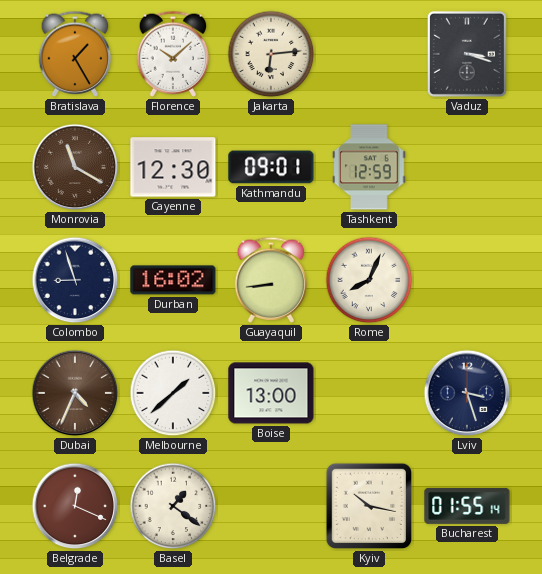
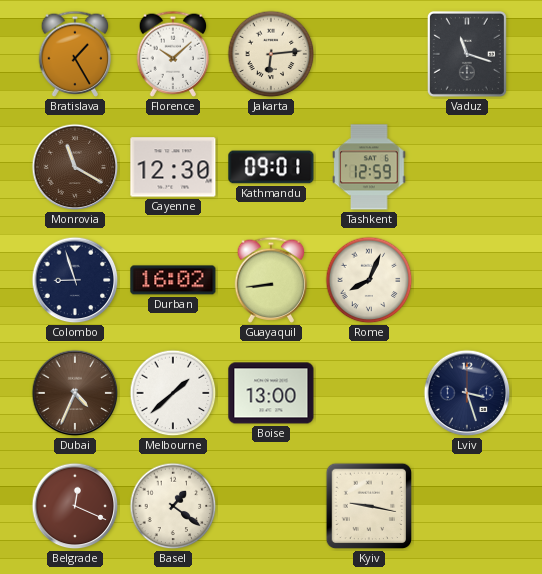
Vaduz: 3:18 -> 11:18 (467, 54)
Kyiv: 10:17 -> 9:17 (369, 506)
Bucharest: 01:55 -> none (467, 506)
